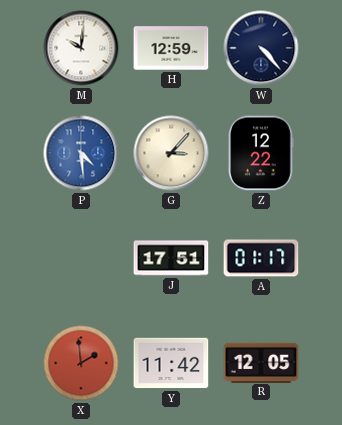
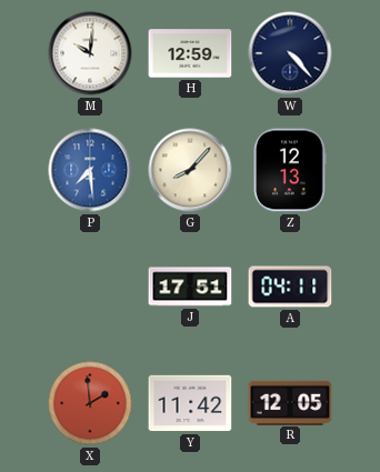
P: 4:29 -> 7:29 (90, 170)
G: 3:07 -> 8:07 (190, 170)
Z: 12:22 -> 12:13 (290, 170)
A: 01:17 -> 04:11 (290, 287)
